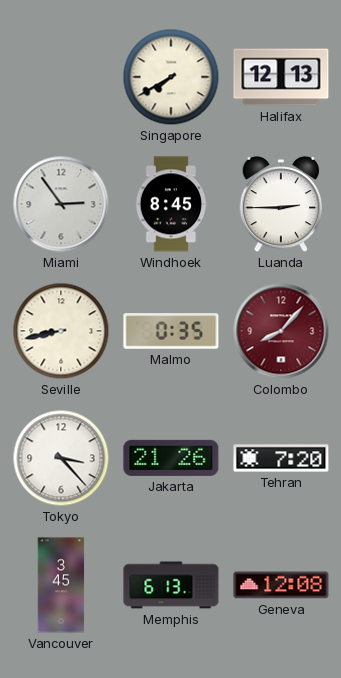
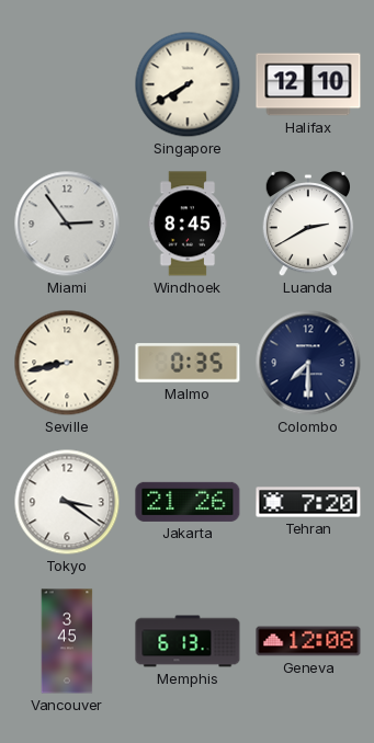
Halifax: 12:13 -> 12:10 (308, 84)
Luanda: 2:45 -> 2:40 (308, 224)
Colombo: 8:07 -> 7:30 (308, 363)
Colombo dial: burgundy -> navy (308, 363)
Tokyo: 3:23 -> 3:21 (67, 502)
